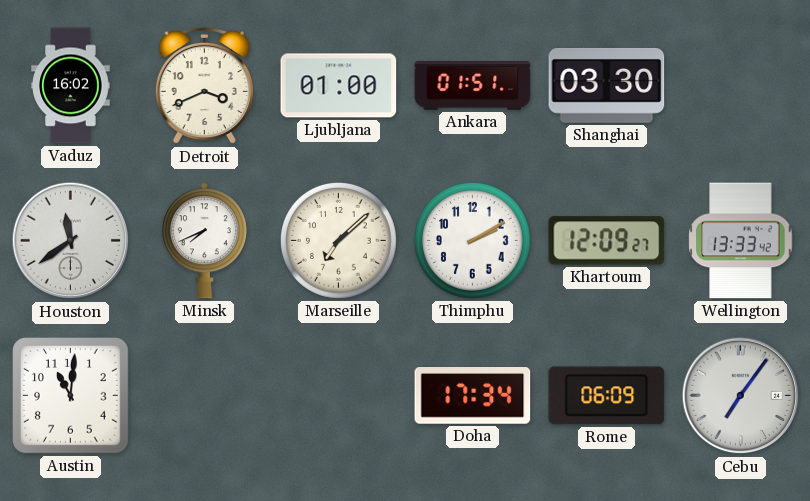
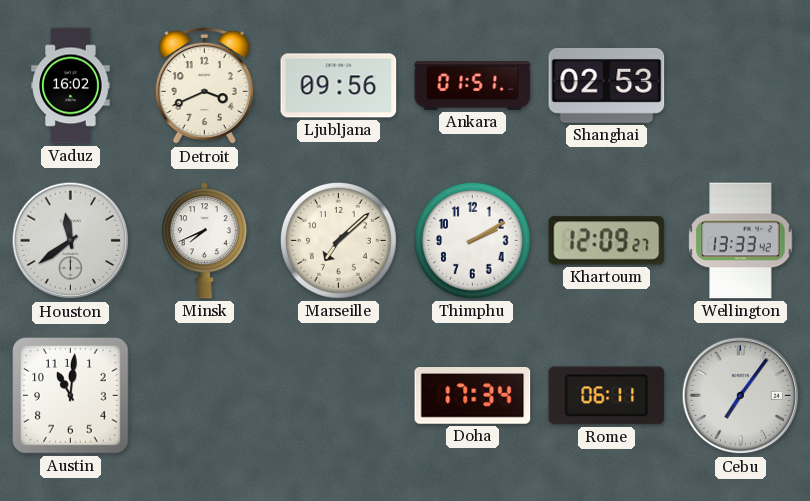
Ljubljana: 01:00 -> 09:56 (339, 86)
Shanghai: 03:30 -> 02:53 (607, 86)
Rome: 06:09 -> 06:11 (607, 396)
